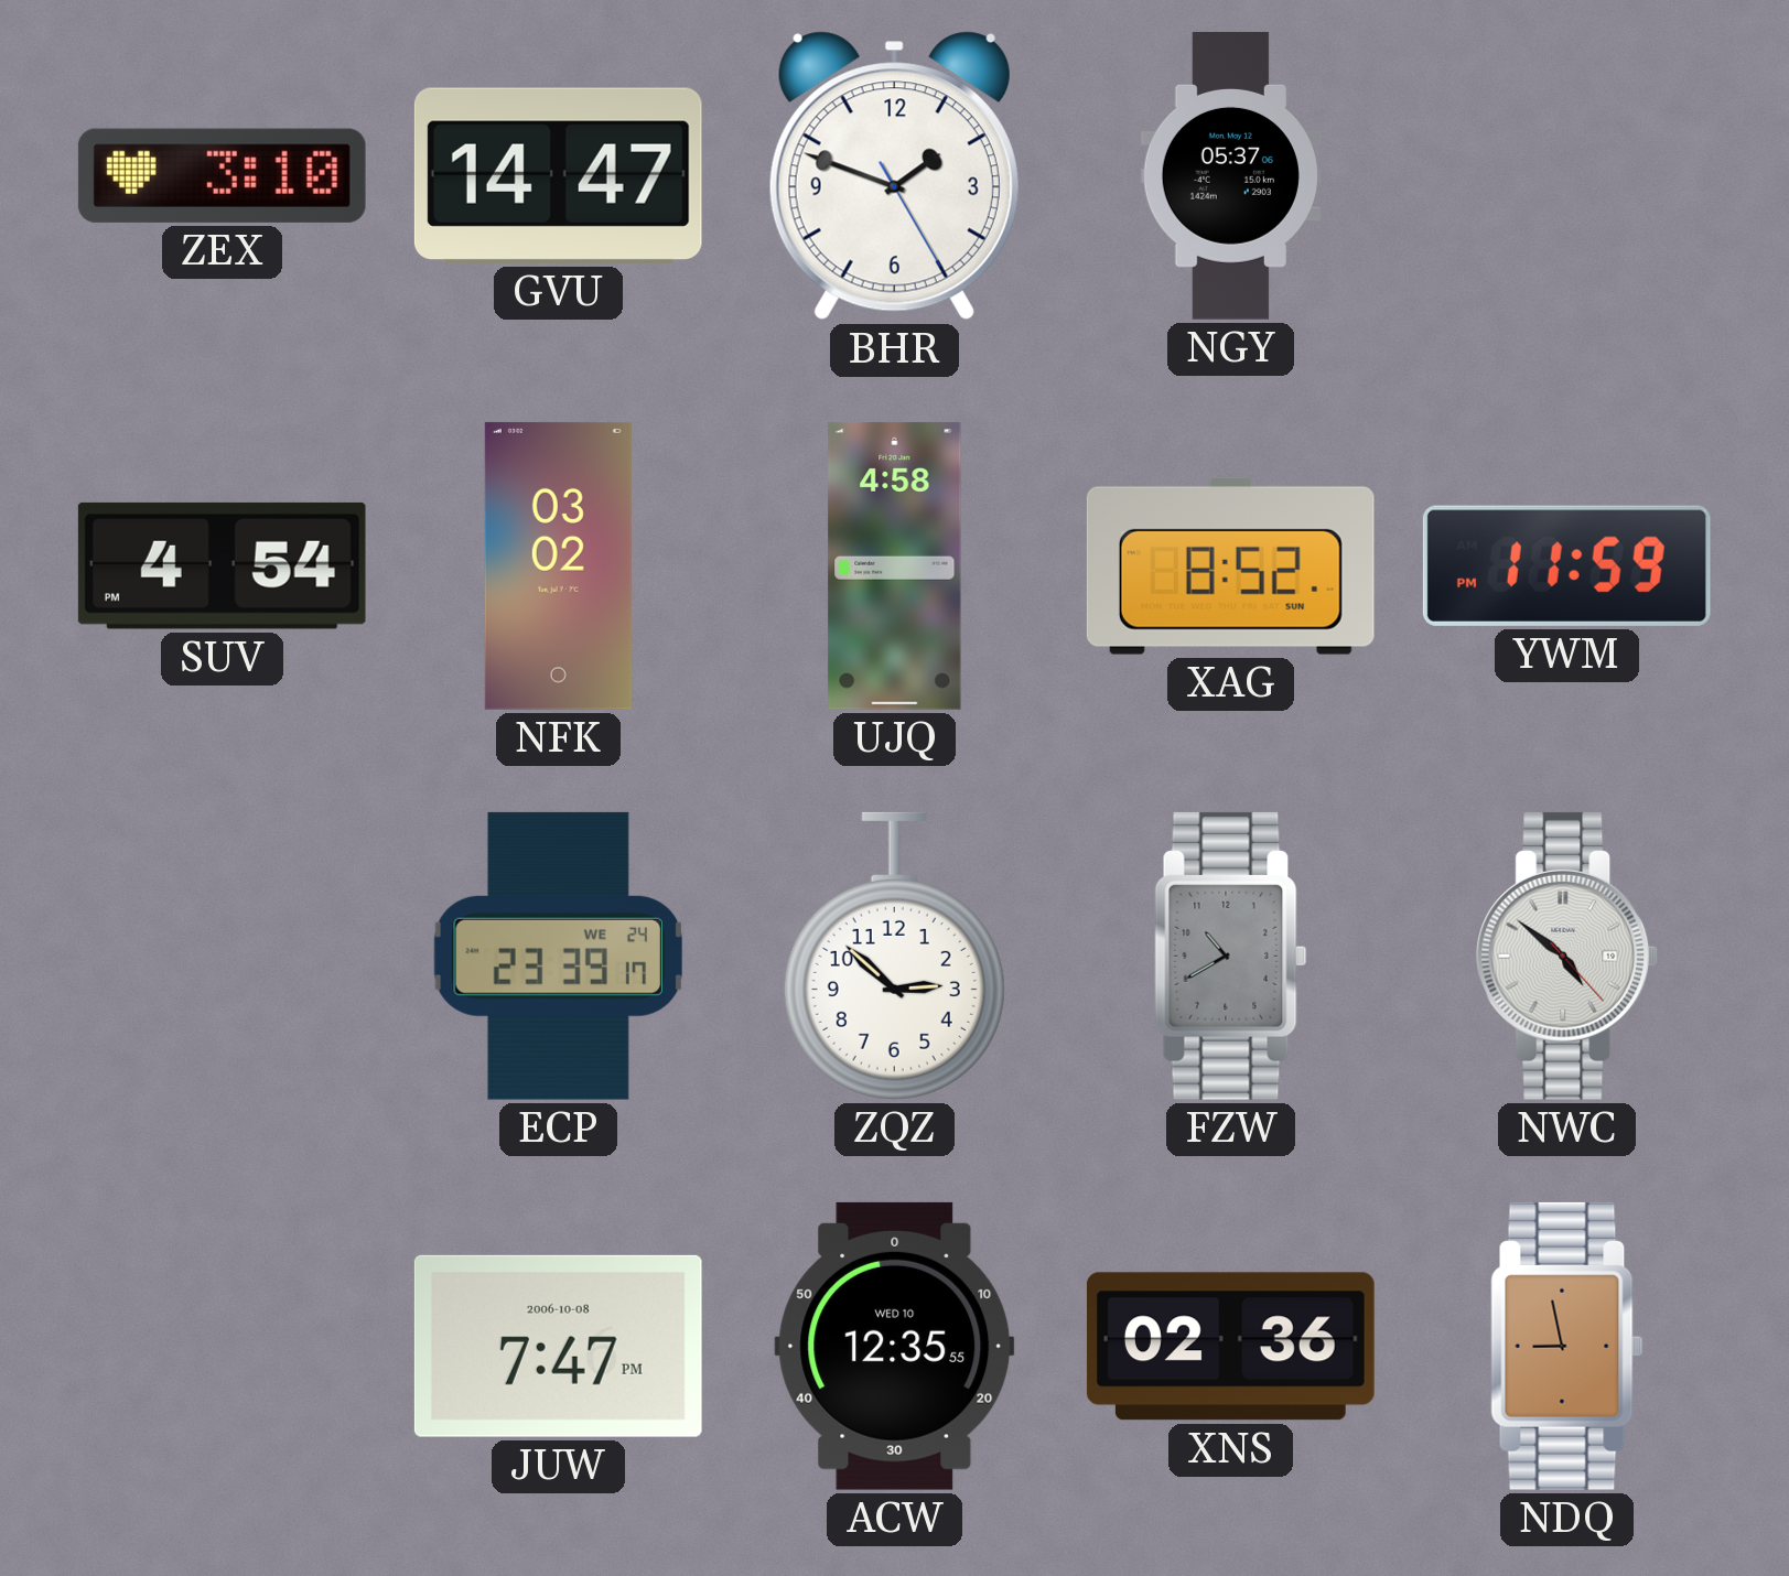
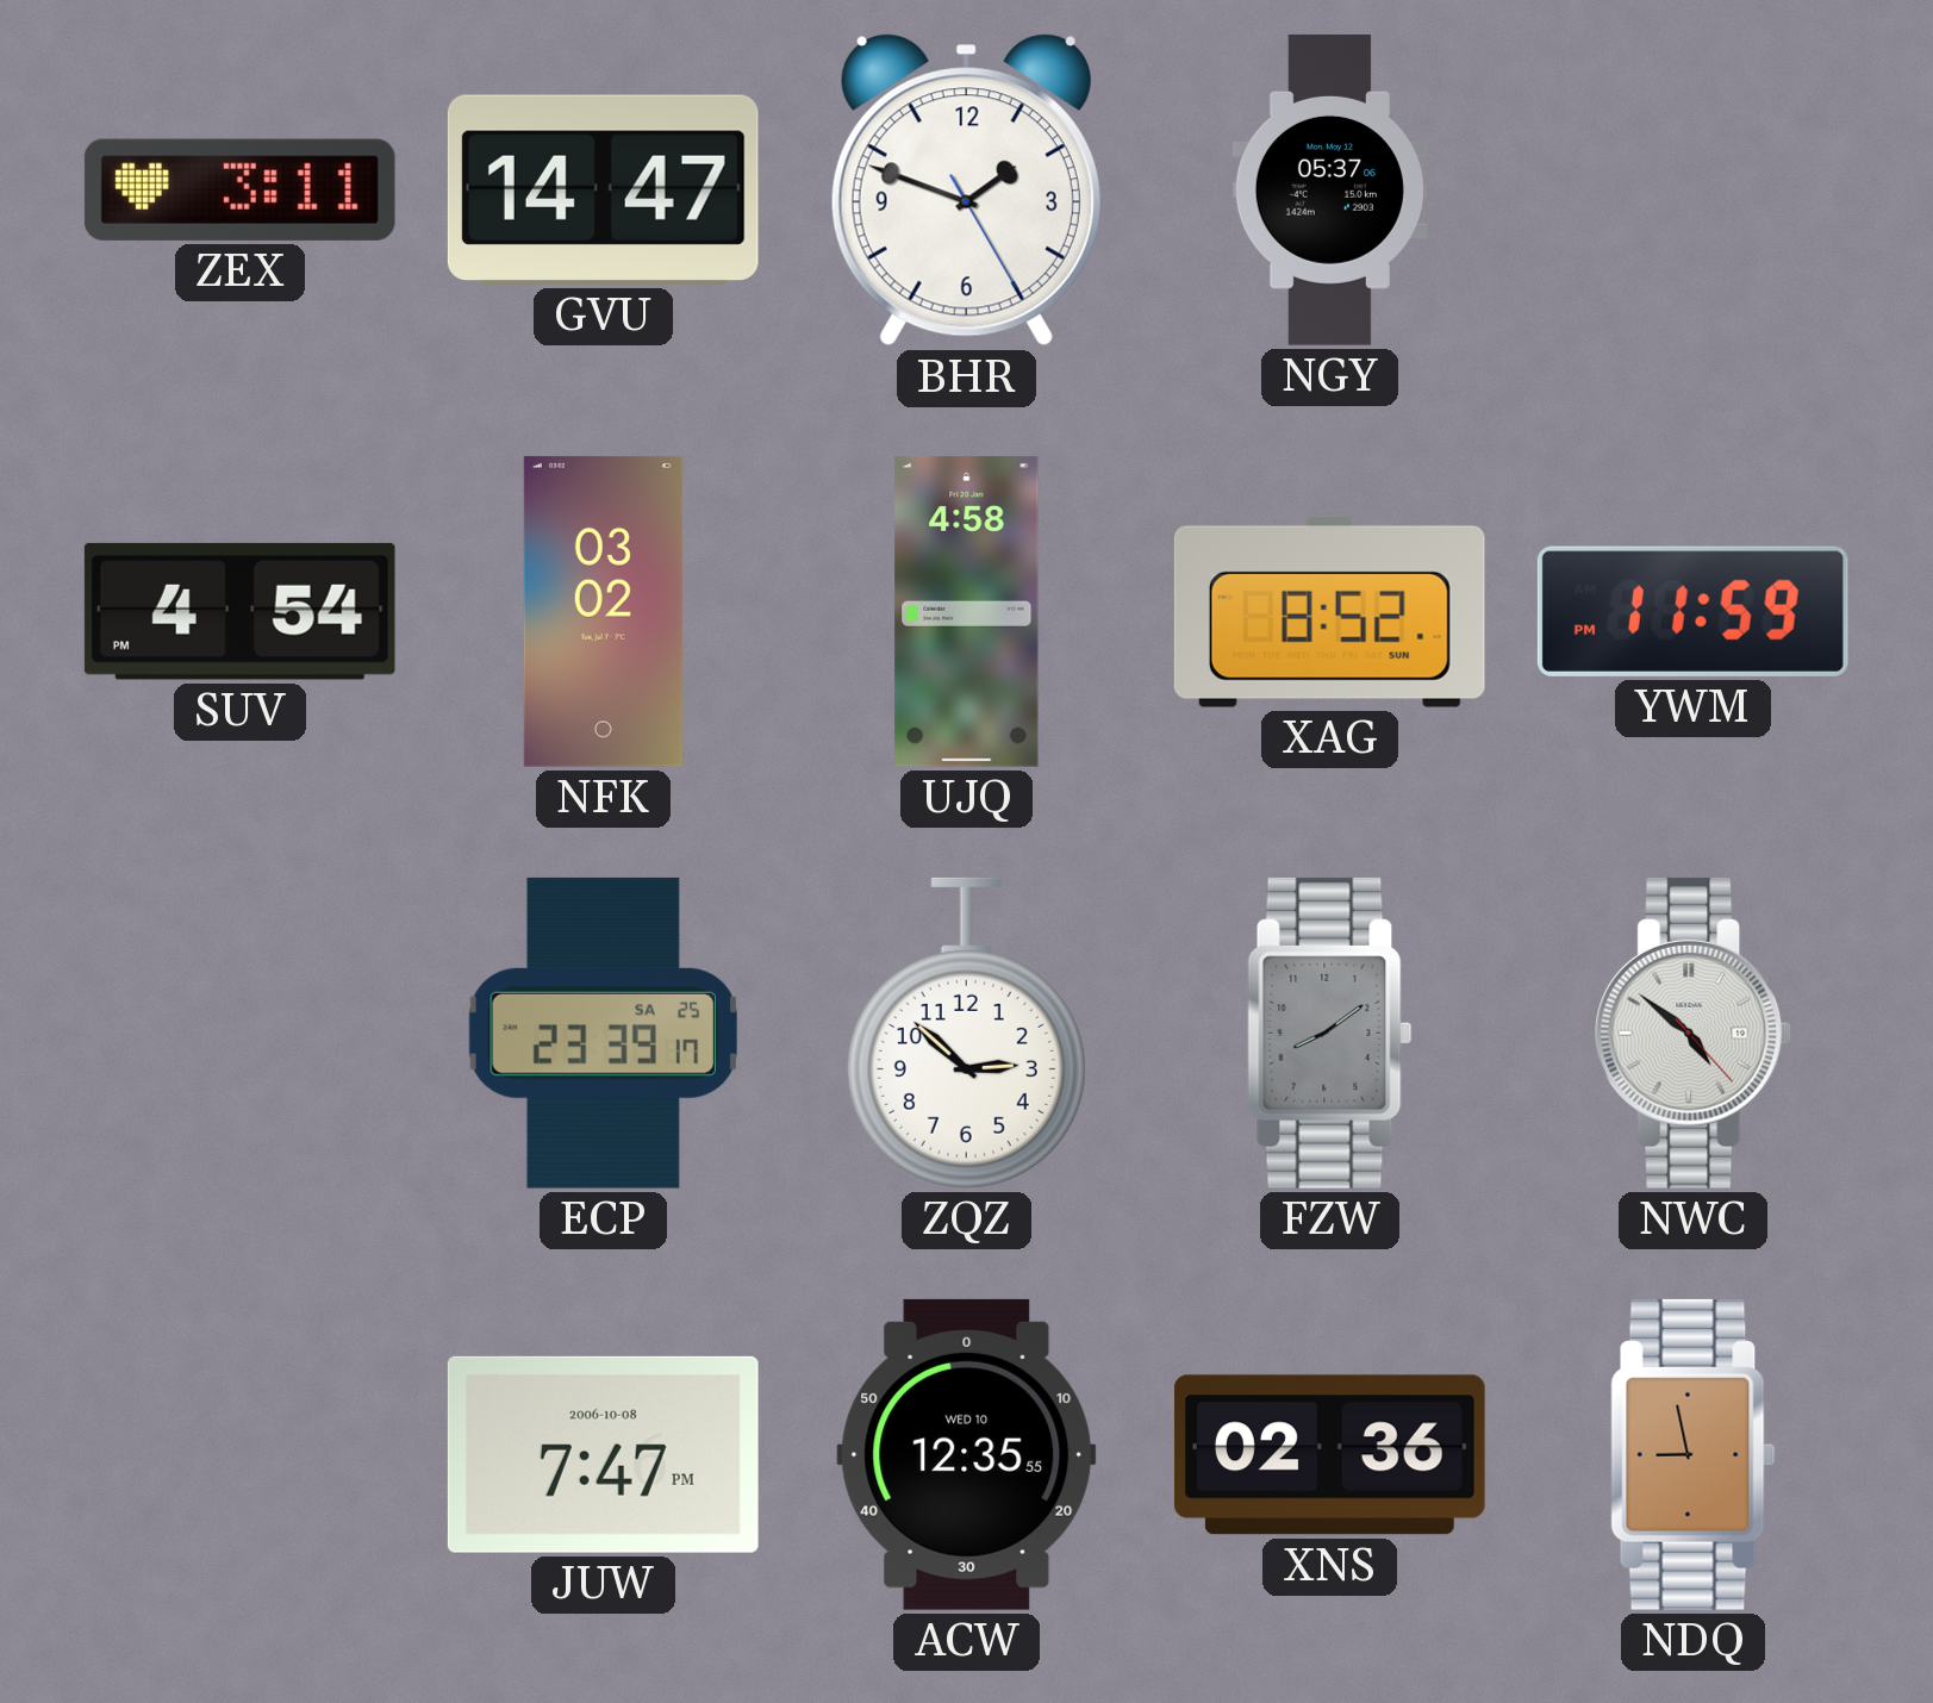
ZEX: 3:10 -> 3:11 (239, 189)
ECP date: WE 24 -> SA 25 (603, 1033)
FZW: 10:40 -> 8:09 (1330, 1033)
